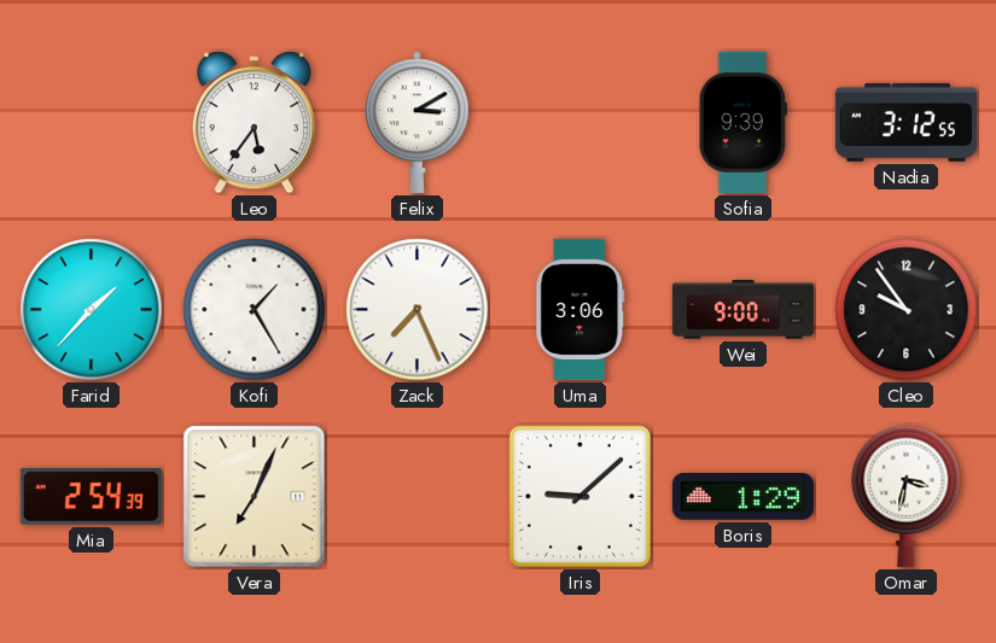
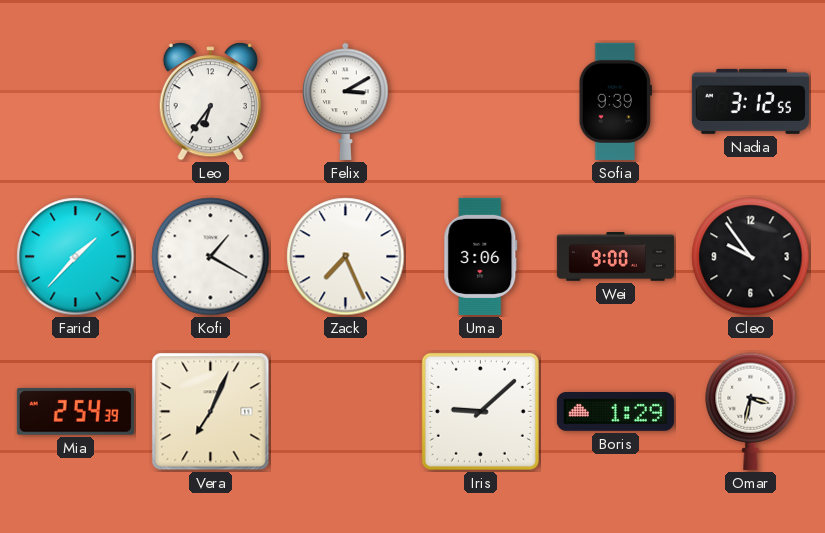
Leo: 5:36 -> 6:36 (210, 102)
Kofi: 1:25 -> 1:20 (211, 257)
